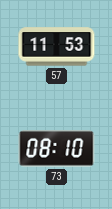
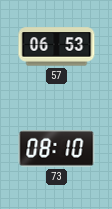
57: 11:53 -> 06:53 (57, 47)
